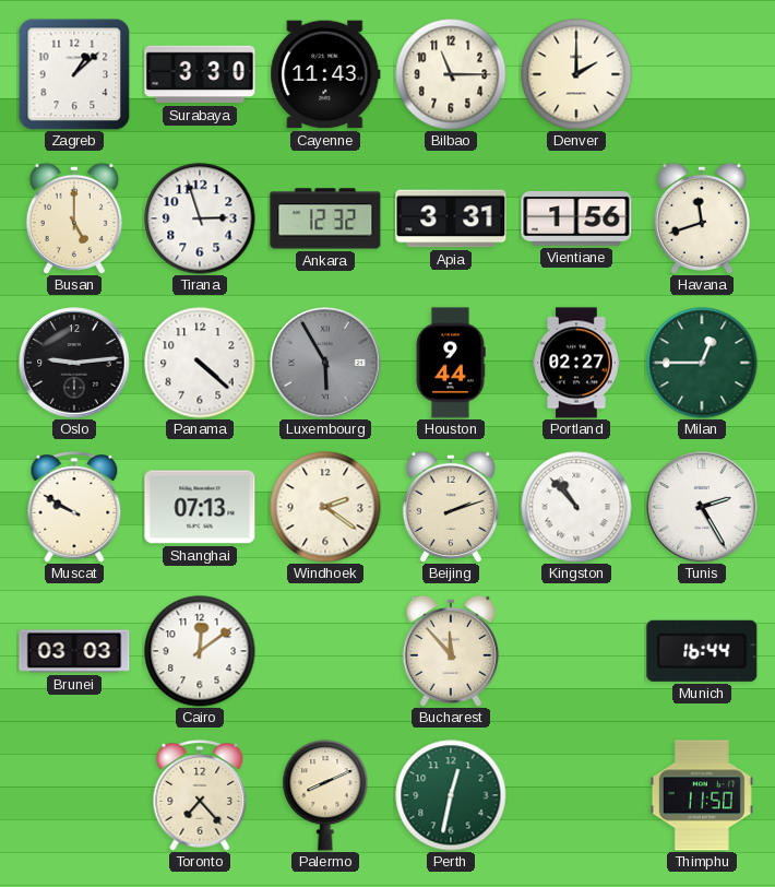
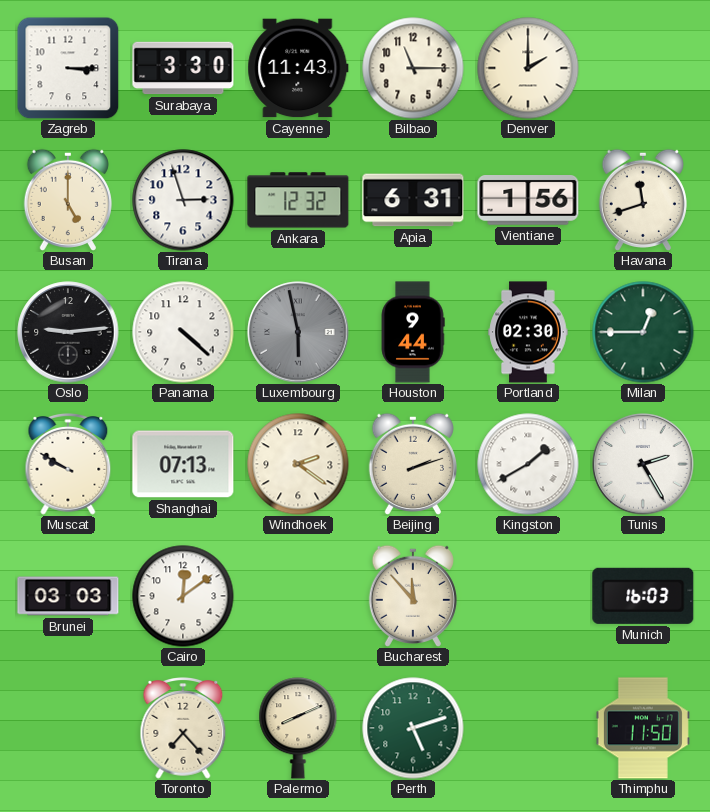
Zagreb: 1:08 -> 3:15 (68, 68)
Apia: 3:31 -> 6:31 (413, 200)
Luxembourg: 5:55 -> 5:58 (298, 332)
Portland: 02:27 -> 02:30 (528, 332)
Kingston: 10:53 -> 1:40 (528, 464)
Munich: 16:44 -> 16:03 (643, 596)
Perth: 12:32 -> 5:12 (413, 728)
